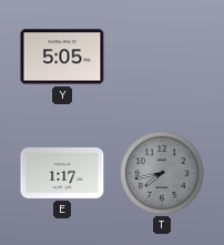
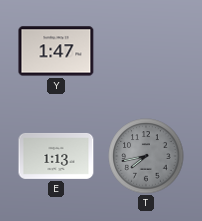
Y: 5:05 -> 1:47 (56, 51)
E: 1:17 -> 1:13 (56, 156)
